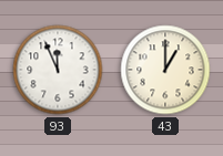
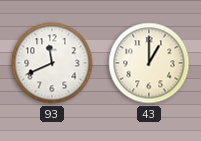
93: 11:56 -> 11:41 (52, 63)
